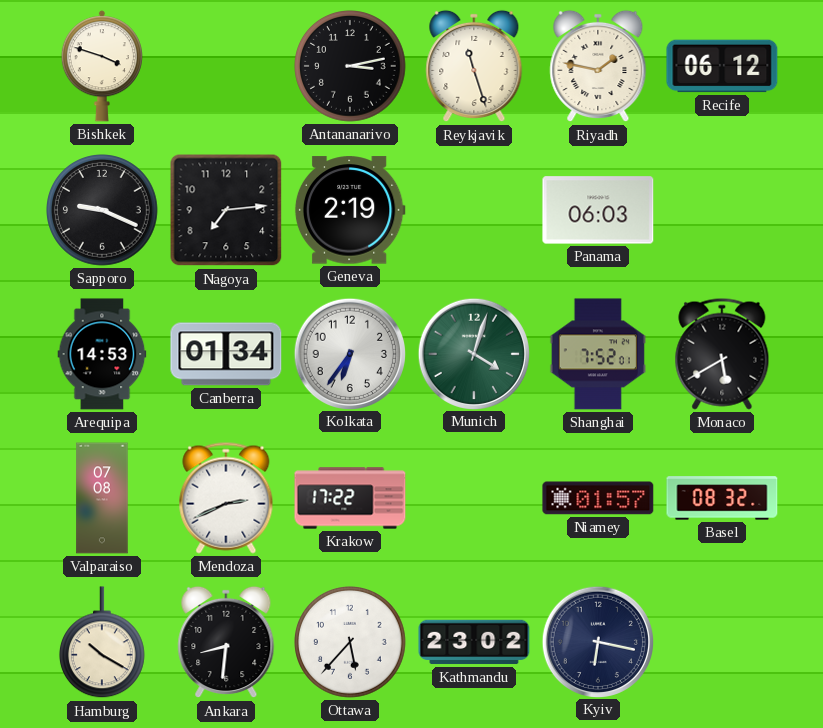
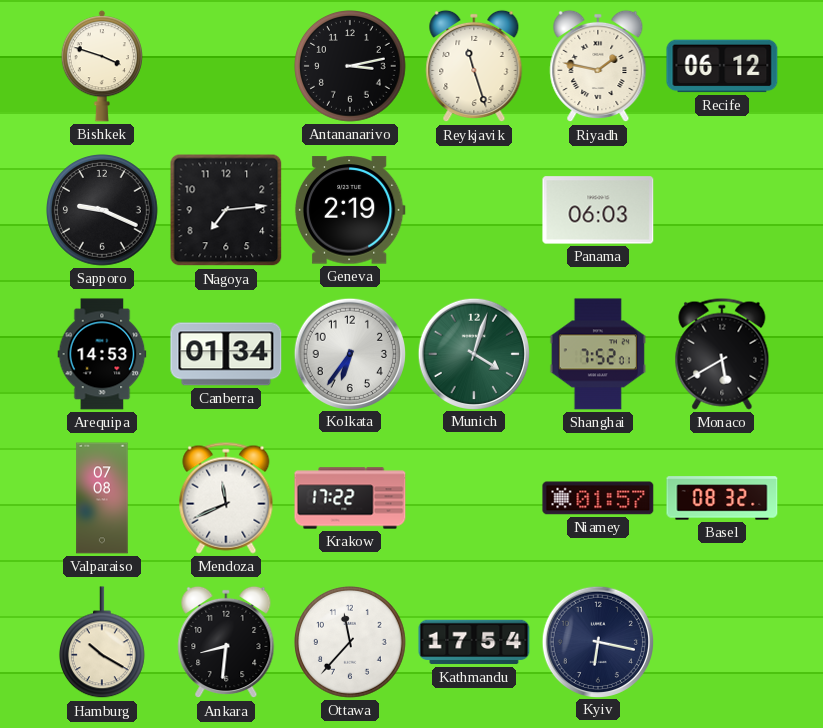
Mendoza: 2:41 -> 11:41 (226, 498)
Ottawa: 5:37 -> 11:37 (351, 643)
Kathmandu: 23:02 -> 17:54 (474, 642)
